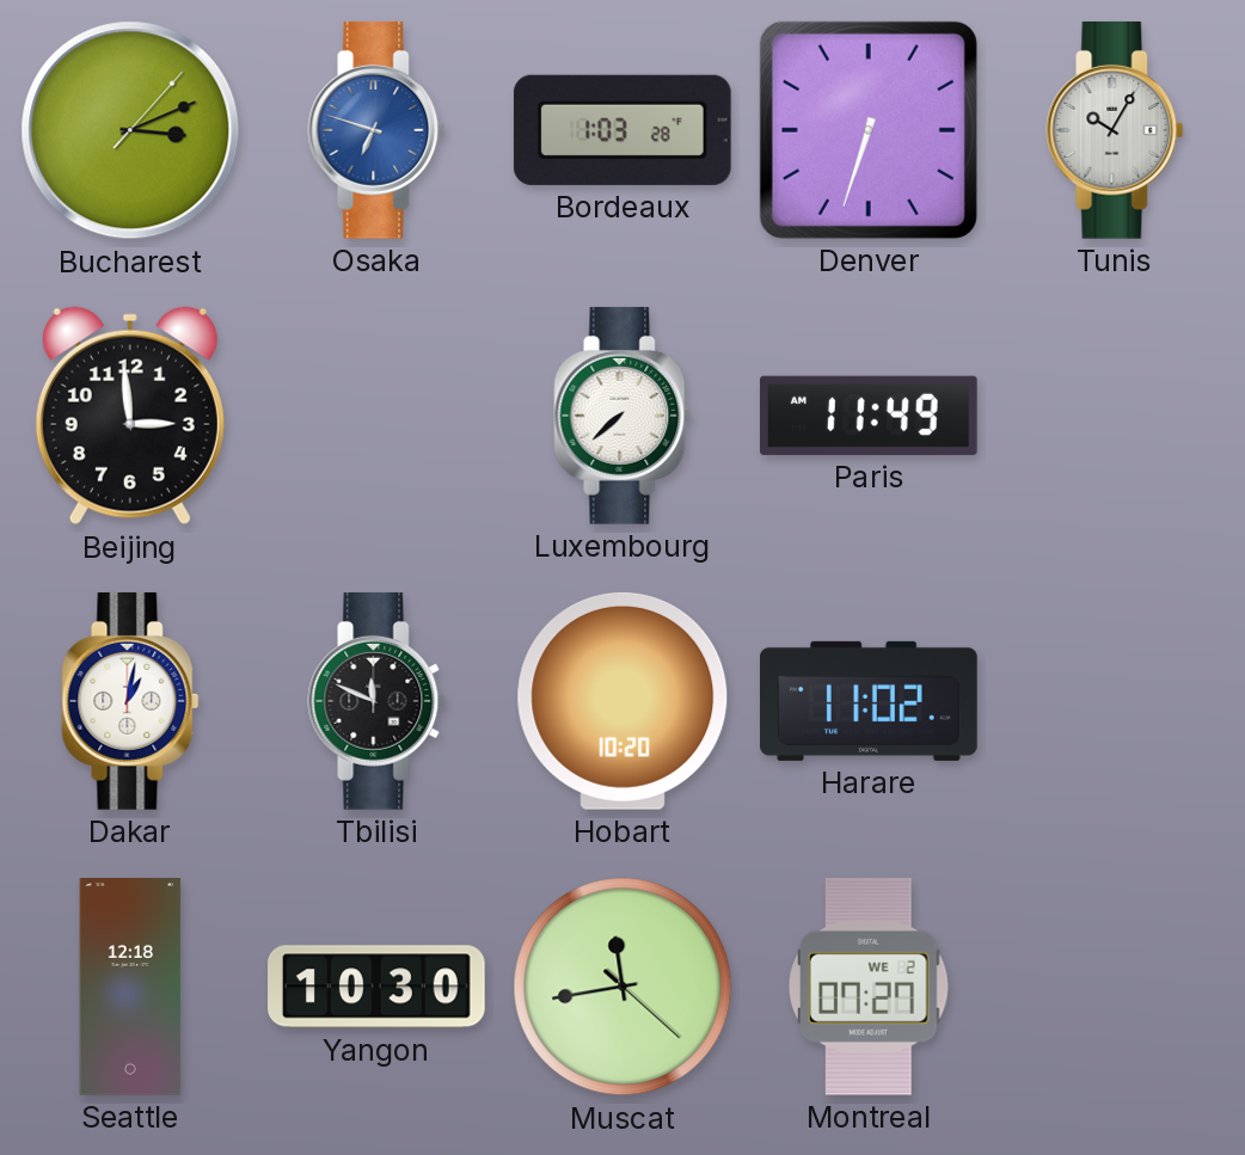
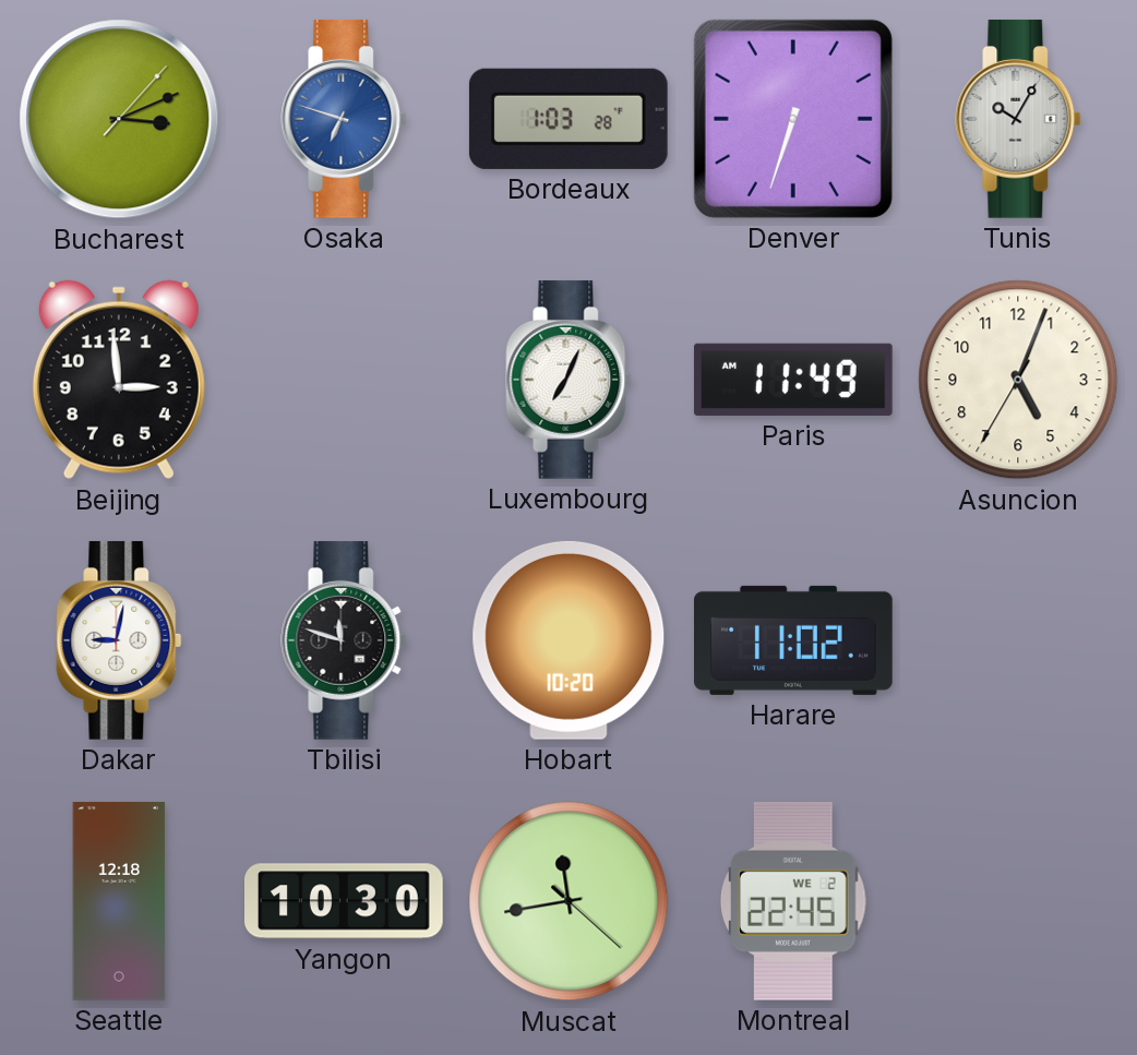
Luxembourg: 7:38 -> 7:04 (568, 380)
Asuncion: none -> 5:03 (1018, 380)
Dakar: 1:02 -> 9:02 (119, 640)
Tbilisi: 11:49 -> 11:48 (344, 640)
Montreal: 07:27 -> 22:45 (794, 901)
